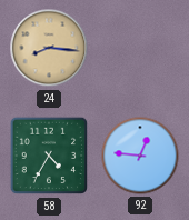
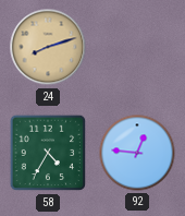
24: 8:16 -> 8:12 (48, 47)
